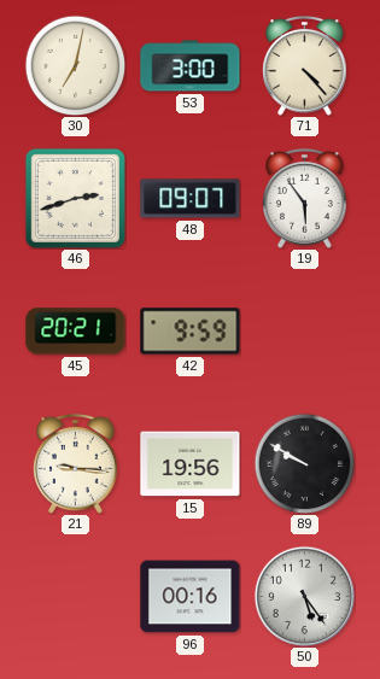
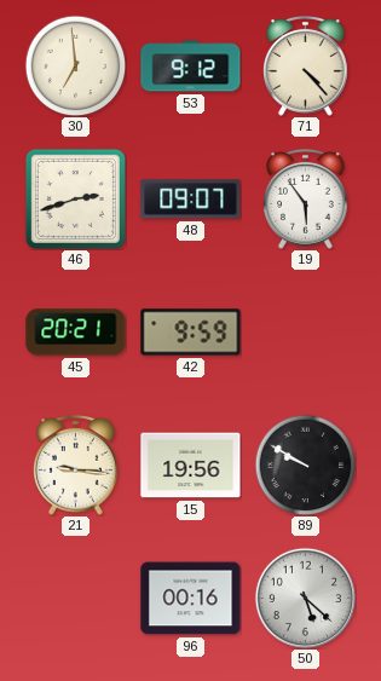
30: 7:02 -> 6:59 (75, 65)
53: 3:00 -> 9:12 (191, 67)
50: 5:24 -> 5:22 (305, 598)
